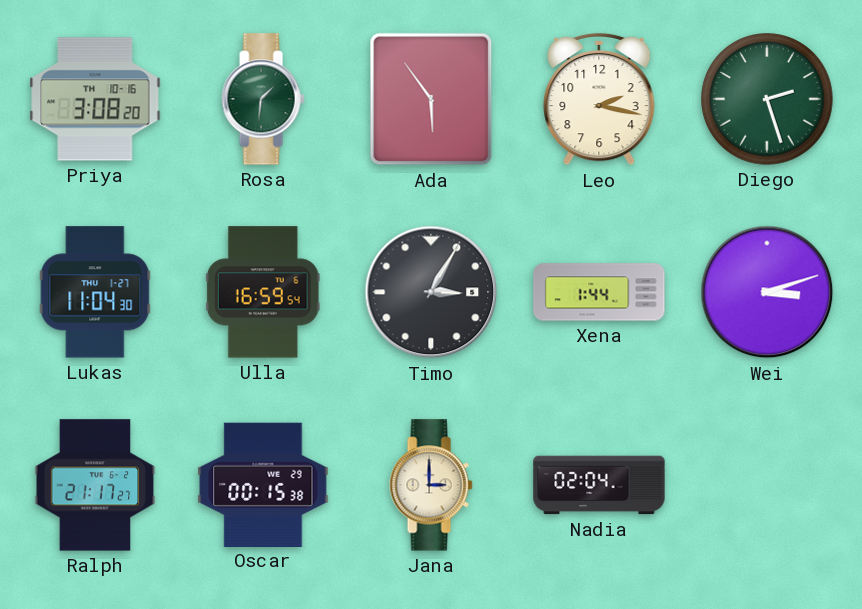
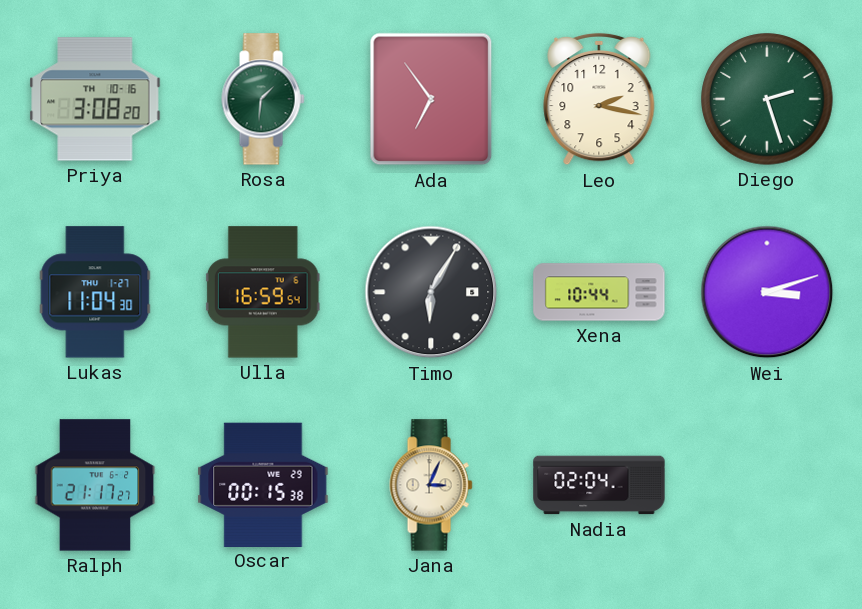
Ada: 5:54 -> 6:54 (431, 99)
Timo: 3:05 -> 6:05 (431, 292)
Xena: 1:44 -> 10:44 (599, 292)
Jana: 3:00 -> 3:04 (431, 485)
